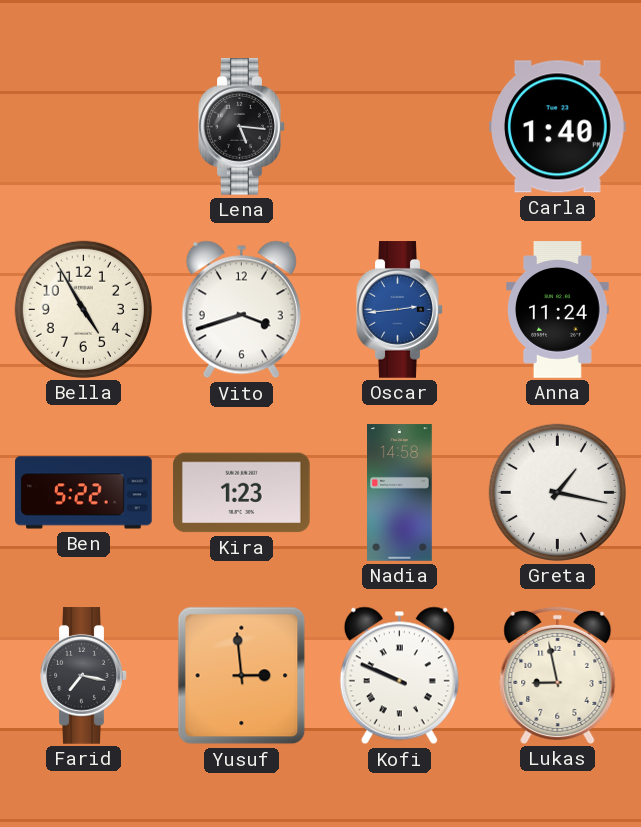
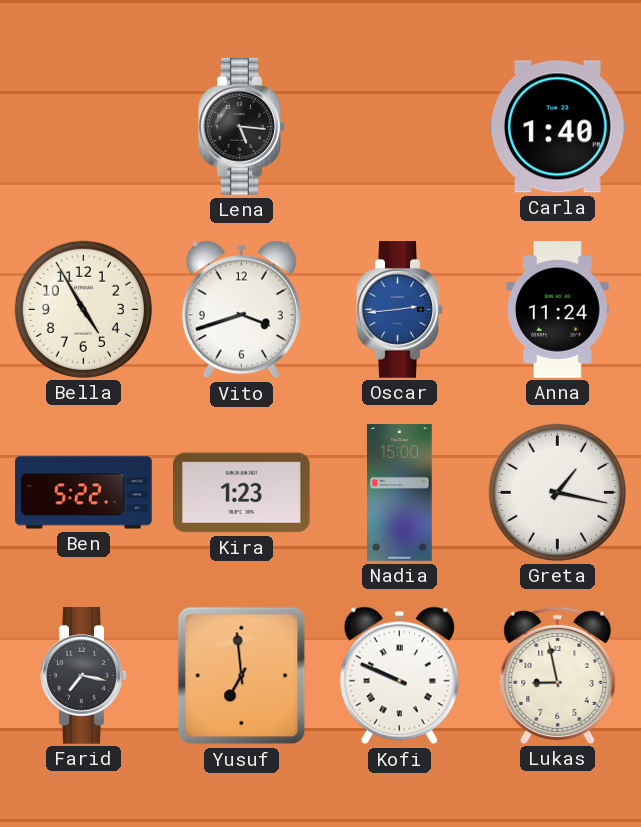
Nadia: 14:58 -> 15:00 (400, 493)
Yusuf: 2:59 -> 6:59 (242, 676)
